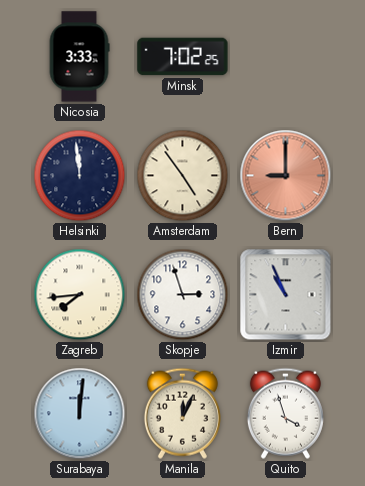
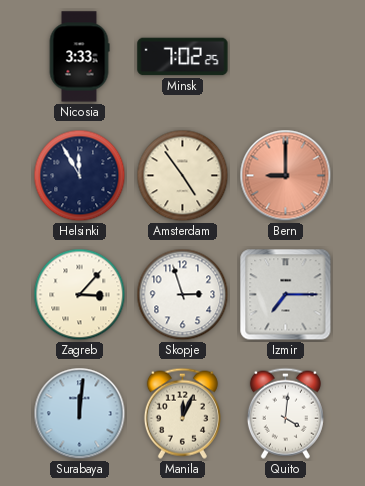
Helsinki: 11:59 -> 11:55 (80, 176)
Zagreb: 7:44 -> 3:07 (80, 295)
Izmir: 10:56 -> 7:15 (286, 295)
Quito: 3:57 -> 4:01 (285, 413)
